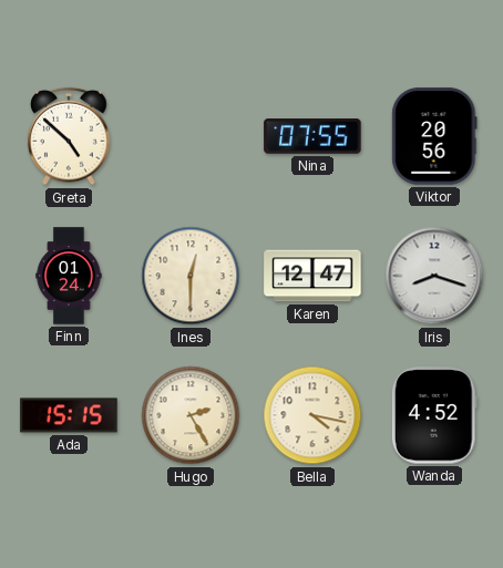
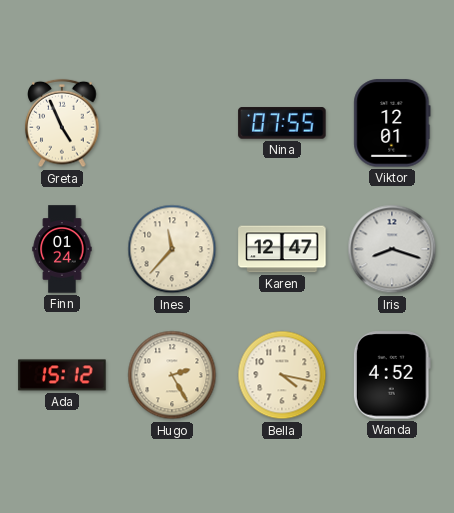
Greta: 4:52 -> 4:56 (62, 123)
Viktor: 20:56 -> 12:01 (392, 123)
Ines: 12:30 -> 11:37 (172, 249)
Ada: 15:15 -> 15:12 (62, 375)
